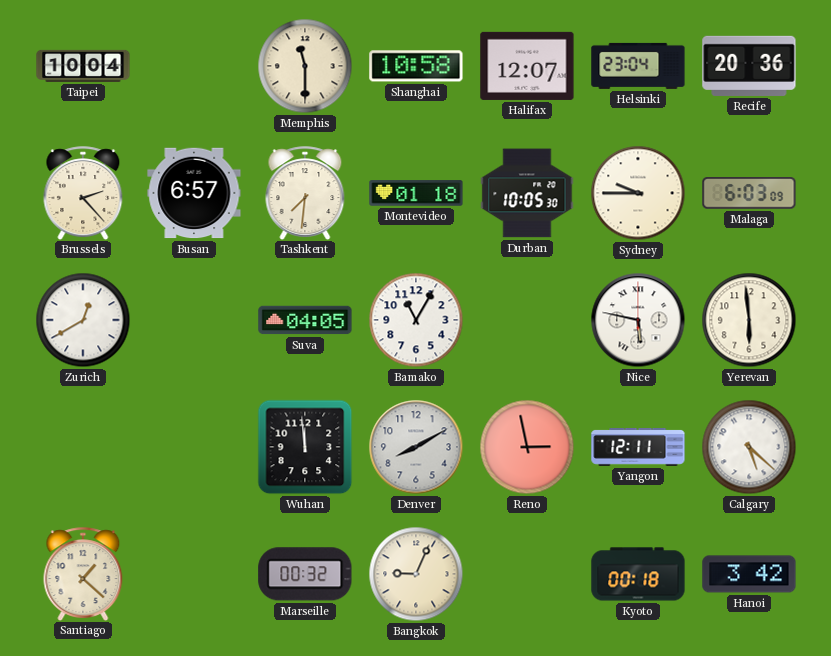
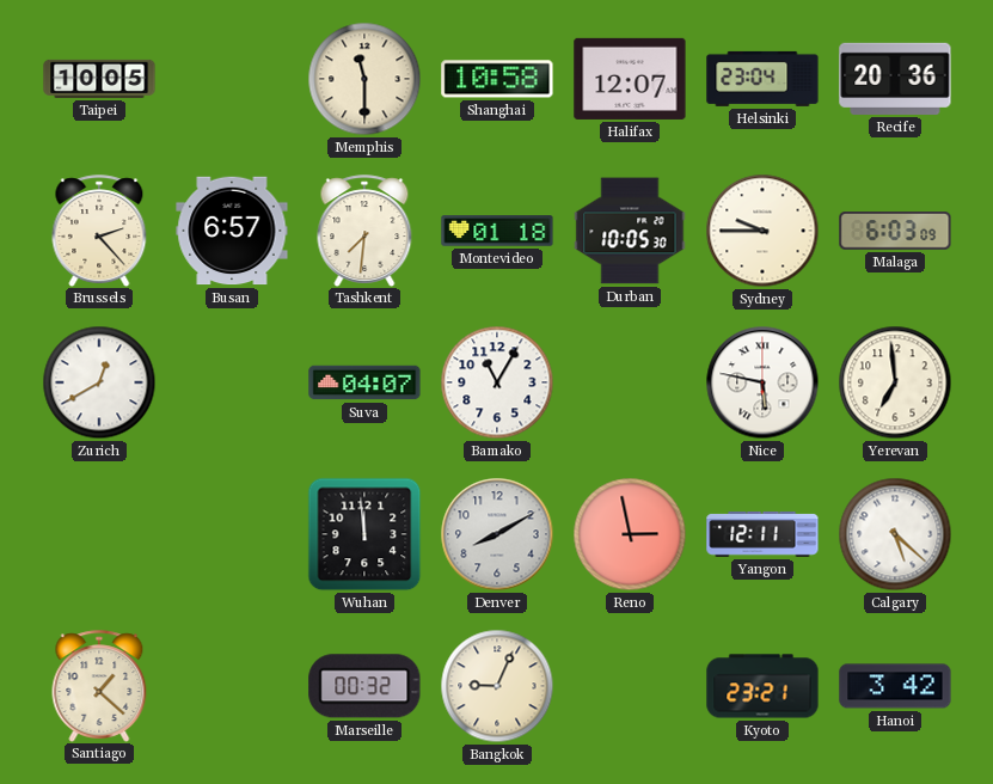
Taipei: 10:04 -> 10:05 (99, 79)
Suva: 04:05 -> 04:07 (364, 382)
Yerevan: 5:59 -> 6:59 (895, 382)
Kyoto: 00:18 -> 23:21 (762, 686)
